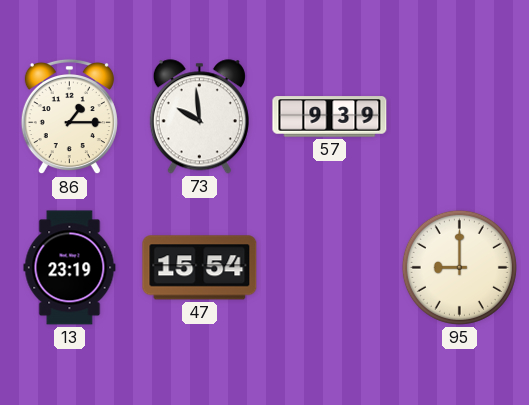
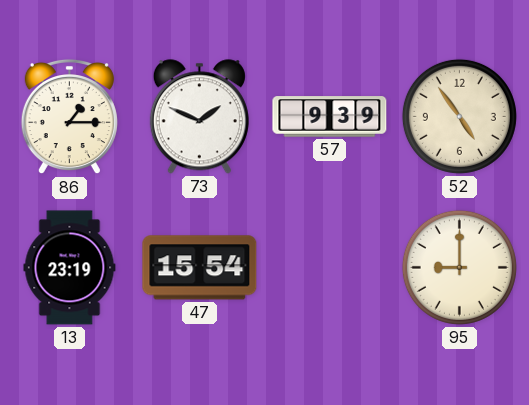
73: 9:59 -> 1:49 (199, 117)
52: none -> 4:54 (459, 116)
